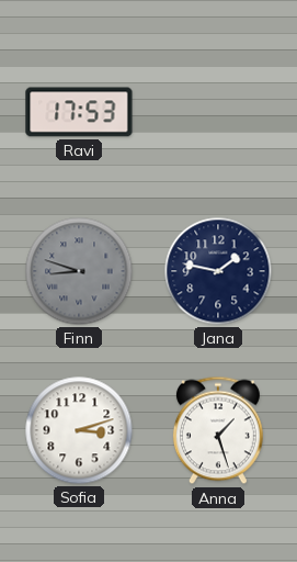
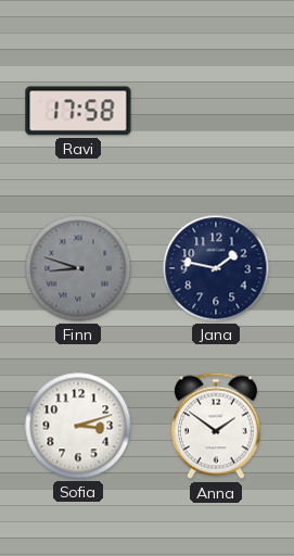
Ravi: 17:53 -> 17:58 (78, 111)
Anna: 1:27 -> 1:51 (216, 426)
